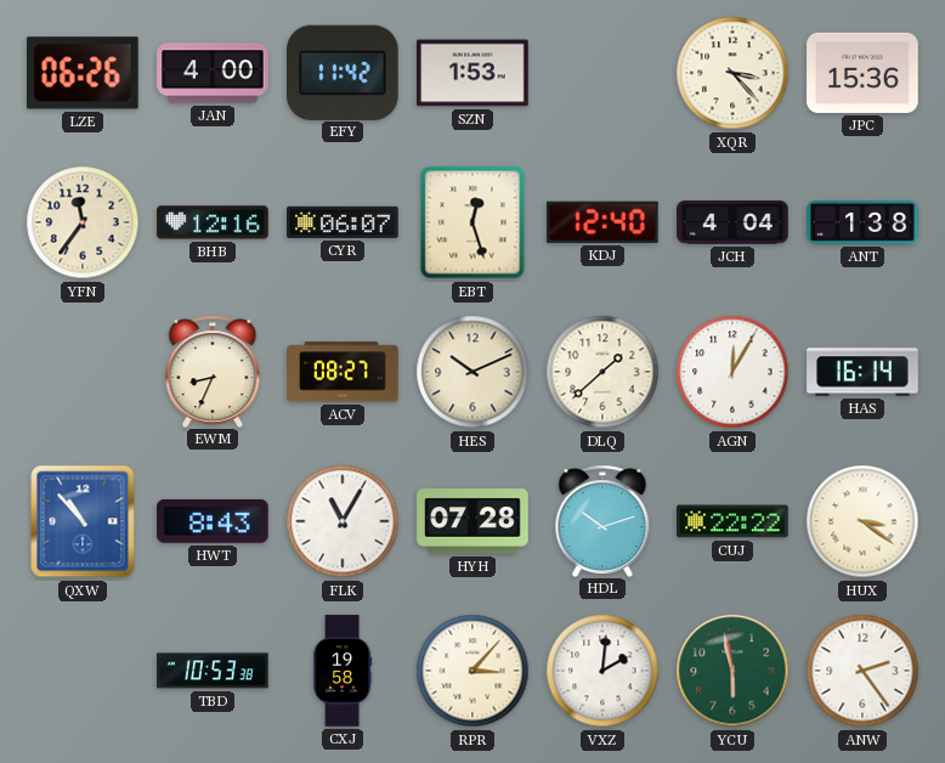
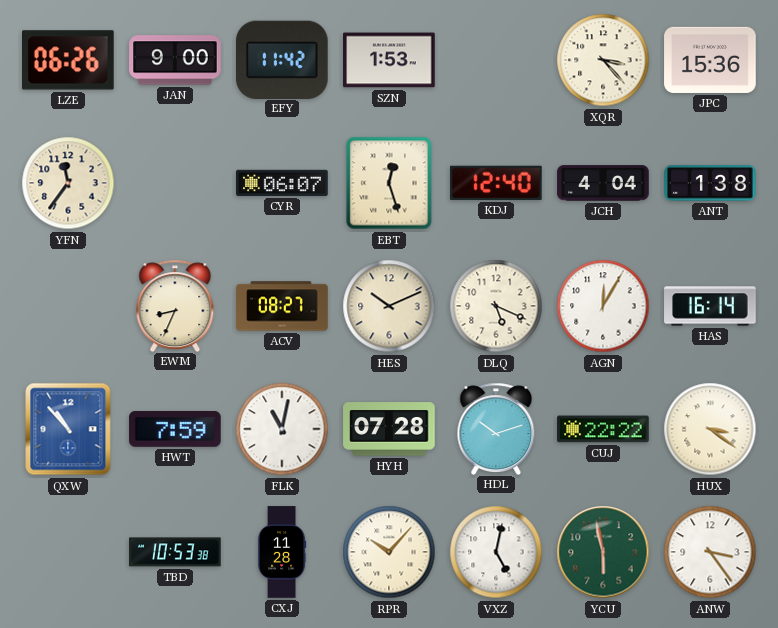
JAN: 4:00 -> 9:00 (175, 60)
BHB: 12:16 -> none (213, 222)
DLQ: 1:38 -> 5:19 (496, 306)
HWT: 8:43 -> 7:59 (175, 429)
FLK: 11:05 -> 11:02 (282, 429)
CXJ: 19:58 -> 11:28 (282, 552)
RPR: 3:07 -> 10:07 (389, 552)
VXZ: 2:01 -> 5:02 (496, 552)
ANW: 2:24 -> 3:24 (710, 552)
